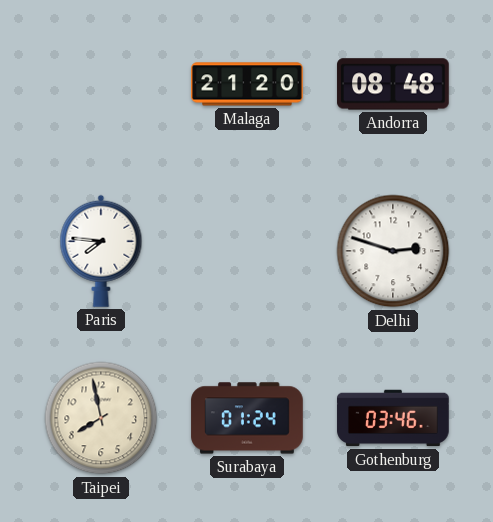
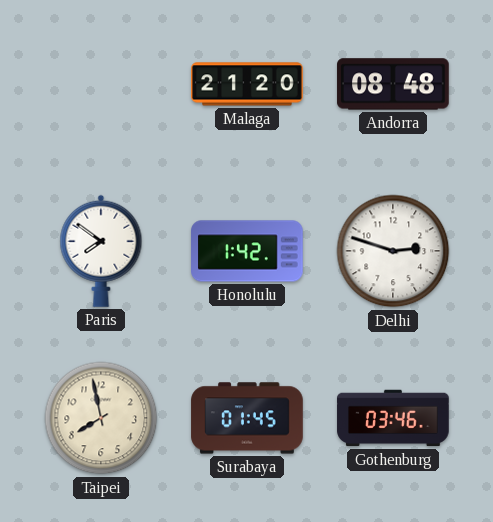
Paris: 7:46 -> 7:51 (101, 251)
Honolulu: none -> 1:42 (247, 251)
Surabaya: 01:24 -> 01:45 (247, 418)
